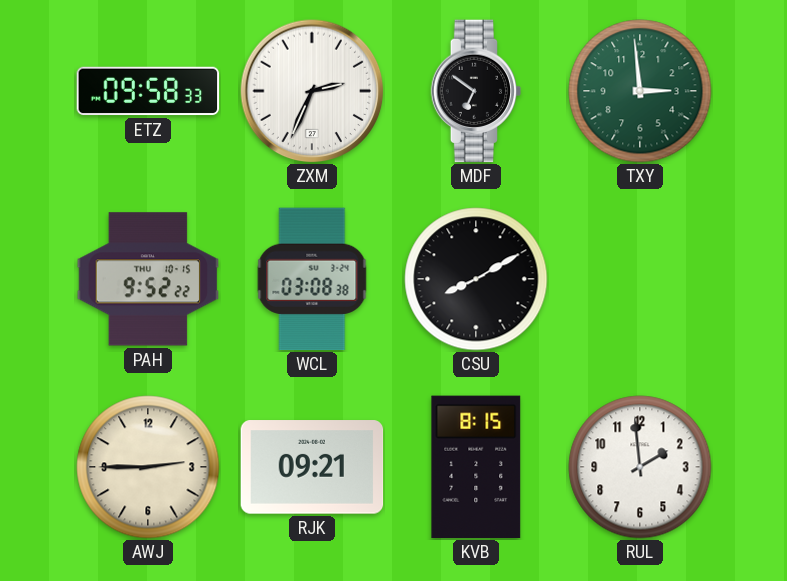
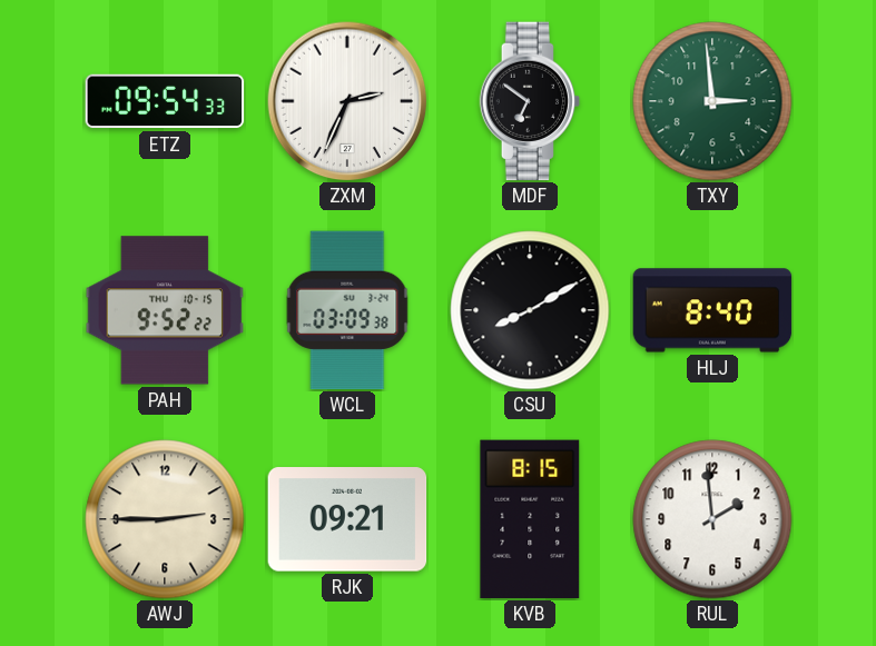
ETZ: 09:58 -> 09:54 (165, 101)
WCL: 03:08 -> 03:09 (347, 310)
HLJ: none -> 8:40 (712, 310)
